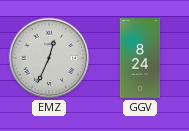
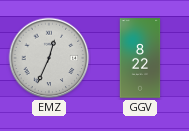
GGV: 8:24 -> 8:22 (140, 58)
